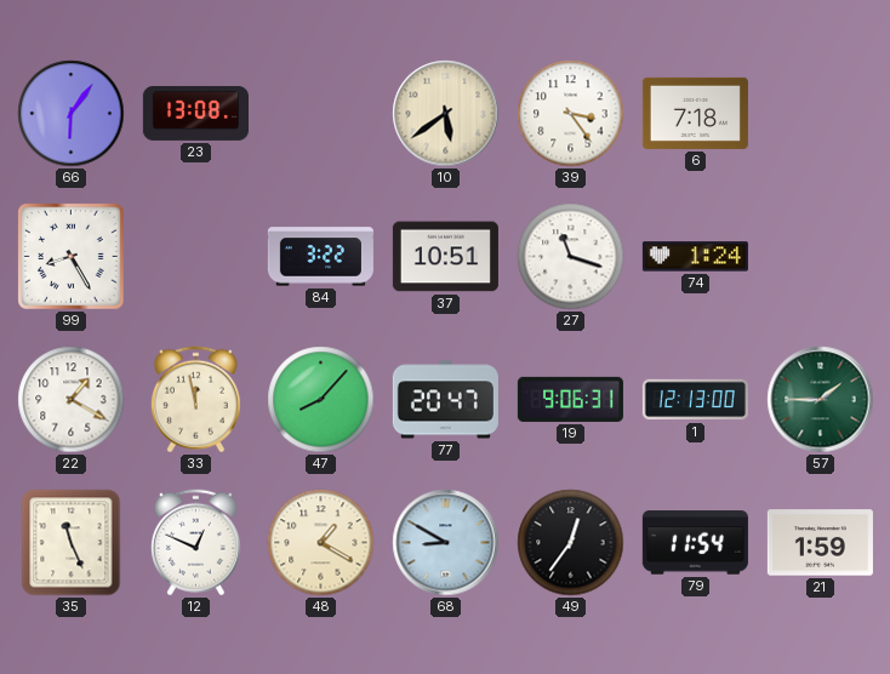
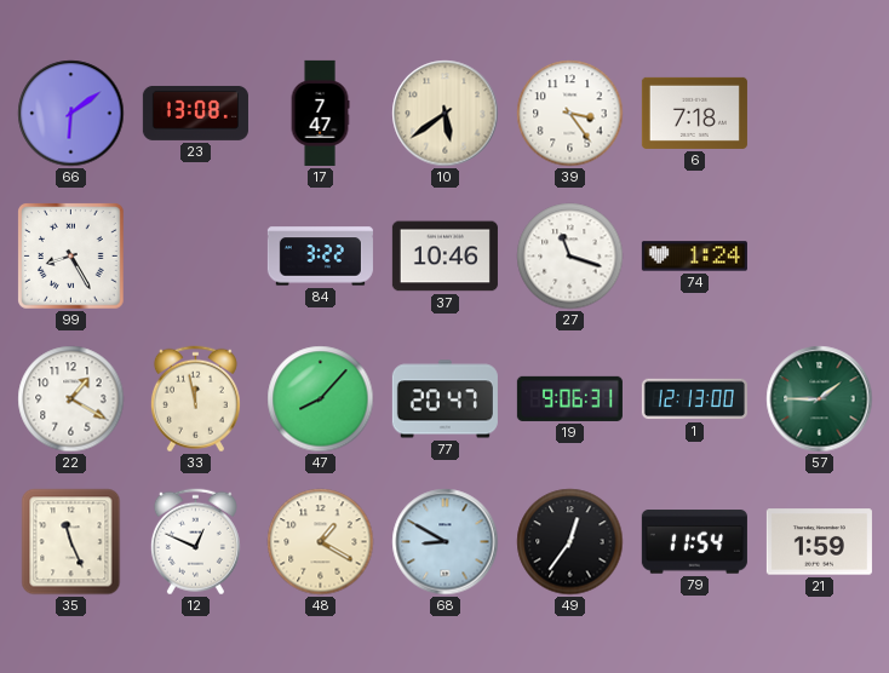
66: 6:06 -> 6:09 (71, 114)
17: none -> 7:47 (320, 113)
37: 10:51 -> 10:46 (444, 257)
